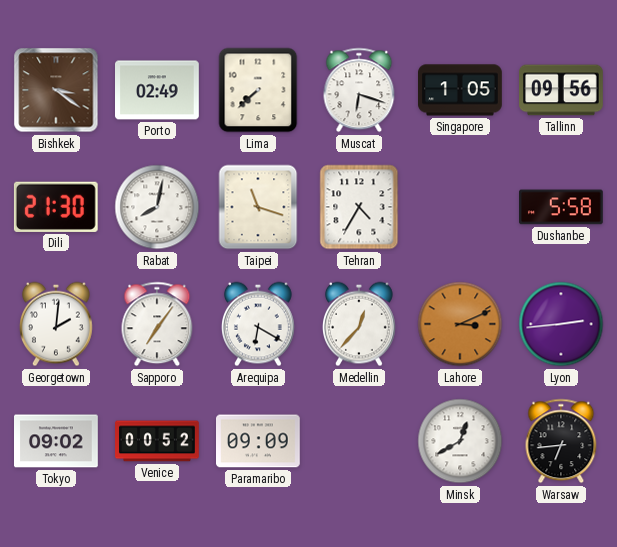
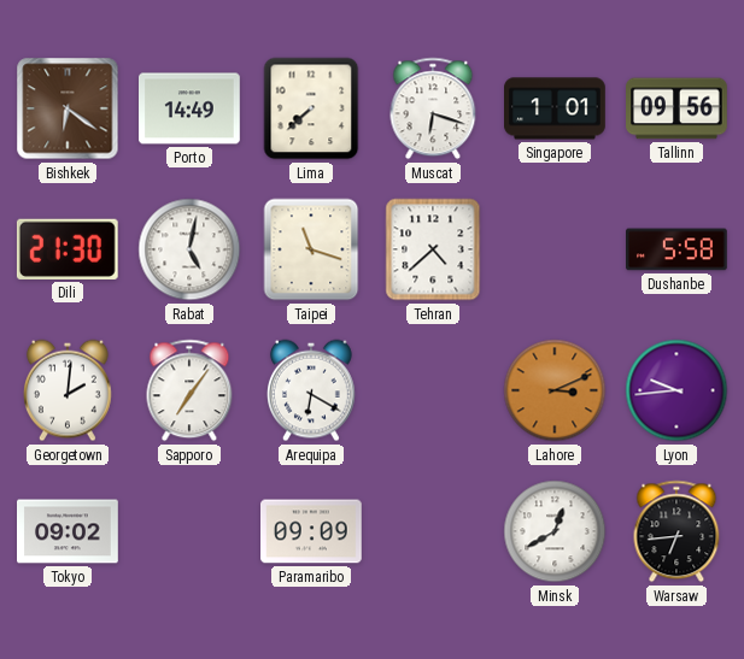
Bishkek: 3:21 -> 6:21 (68, 108)
Porto: 02:49 -> 14:49 (191, 108)
Singapore: 1:05 -> 1:01 (556, 108)
Rabat: 8:02 -> 5:02 (189, 249)
Tehran: 4:35 -> 4:38 (433, 249)
Medellin: 12:37 -> none (360, 324)
Lyon: 2:44 -> 9:44 (676, 390)
Venice: 00:52 -> none (157, 441)
